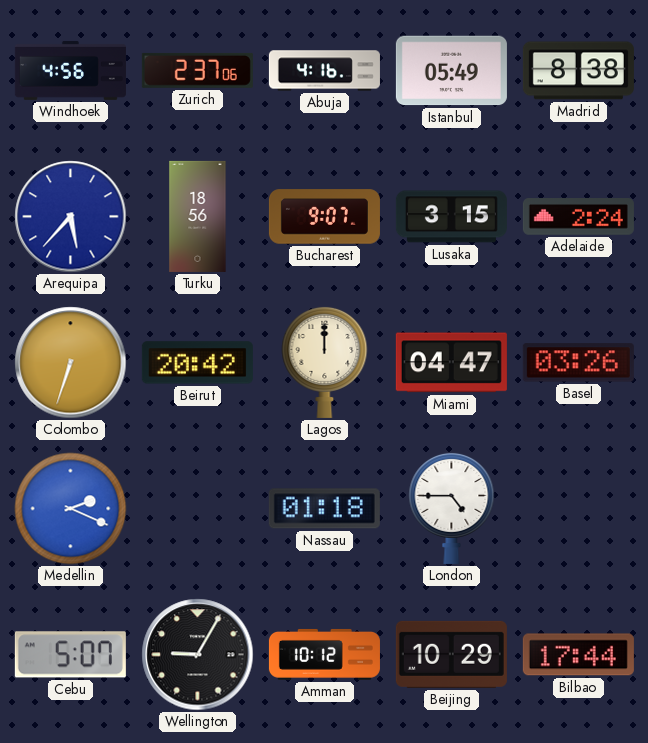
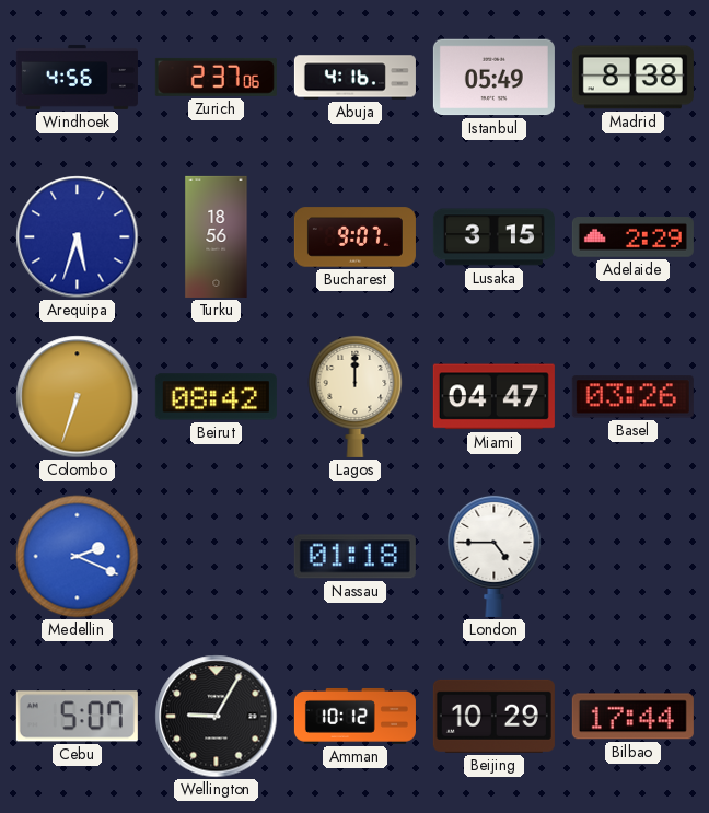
Arequipa: 5:37 -> 5:33 (78, 237)
Adelaide: 2:24 -> 2:29 (632, 237)
Beirut: 20:42 -> 08:42 (216, 397)
